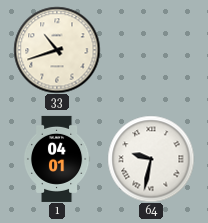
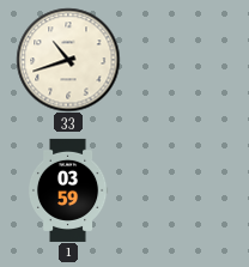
1: 04:01 -> 03:59 (68, 190)
64: 9:32 -> none (151, 159)
